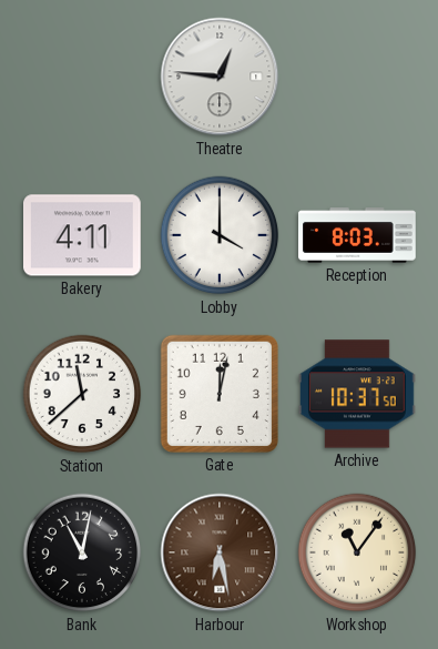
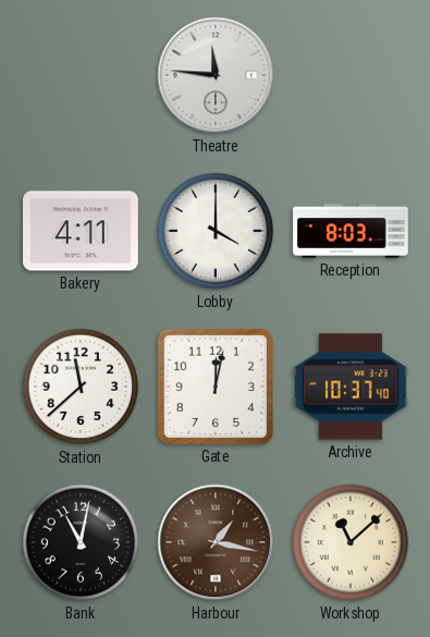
Theatre: 12:46 -> 11:46 (216, 75)
Archive: 10:37:50 -> 10:37:40 (352, 387)
Harbour: 6:28 -> 1:17 (216, 542)
Workshop: 11:06 -> 11:08 (351, 542)
